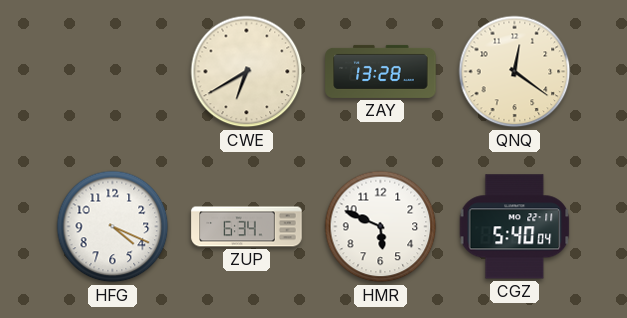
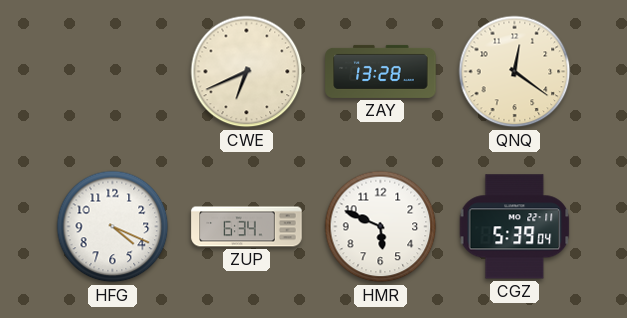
CWE: 6:40 -> 6:41 (247, 72)
CGZ: 5:40 -> 5:39 (515, 227)
